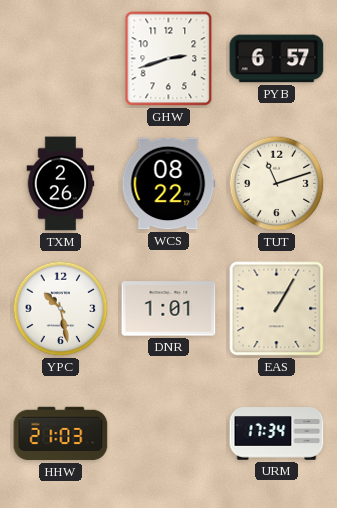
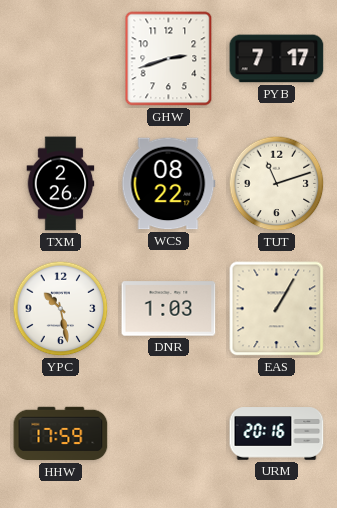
PYB: 6:57 -> 7:17 (277, 59)
DNR: 1:01 -> 1:03 (169, 309)
HHW: 21:03 -> 17:59 (61, 434)
URM: 17:34 -> 20:16 (277, 434)
